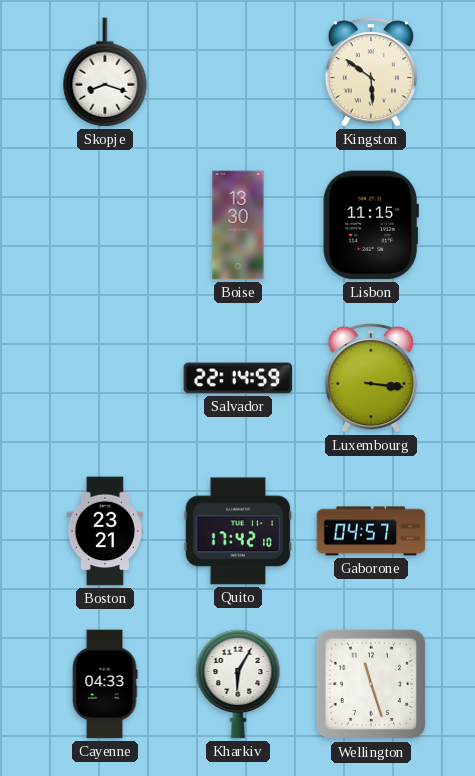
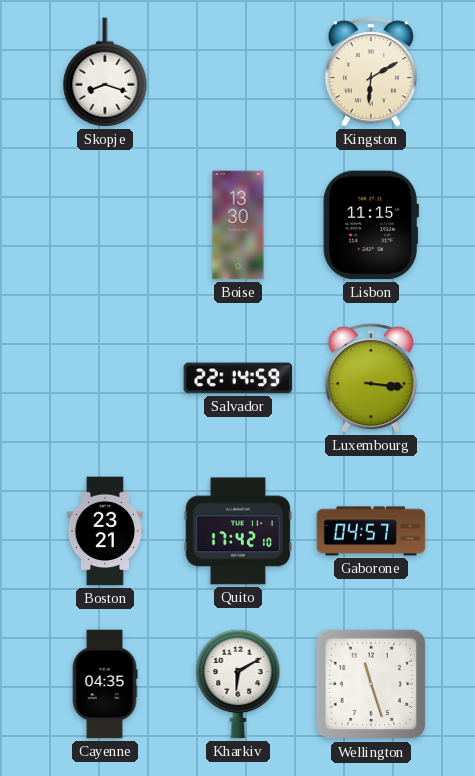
Kingston: 5:51 -> 6:10 (371, 72)
Cayenne: 04:33 -> 04:35 (105, 684)
Kharkiv: 6:05 -> 6:10 (238, 684)
